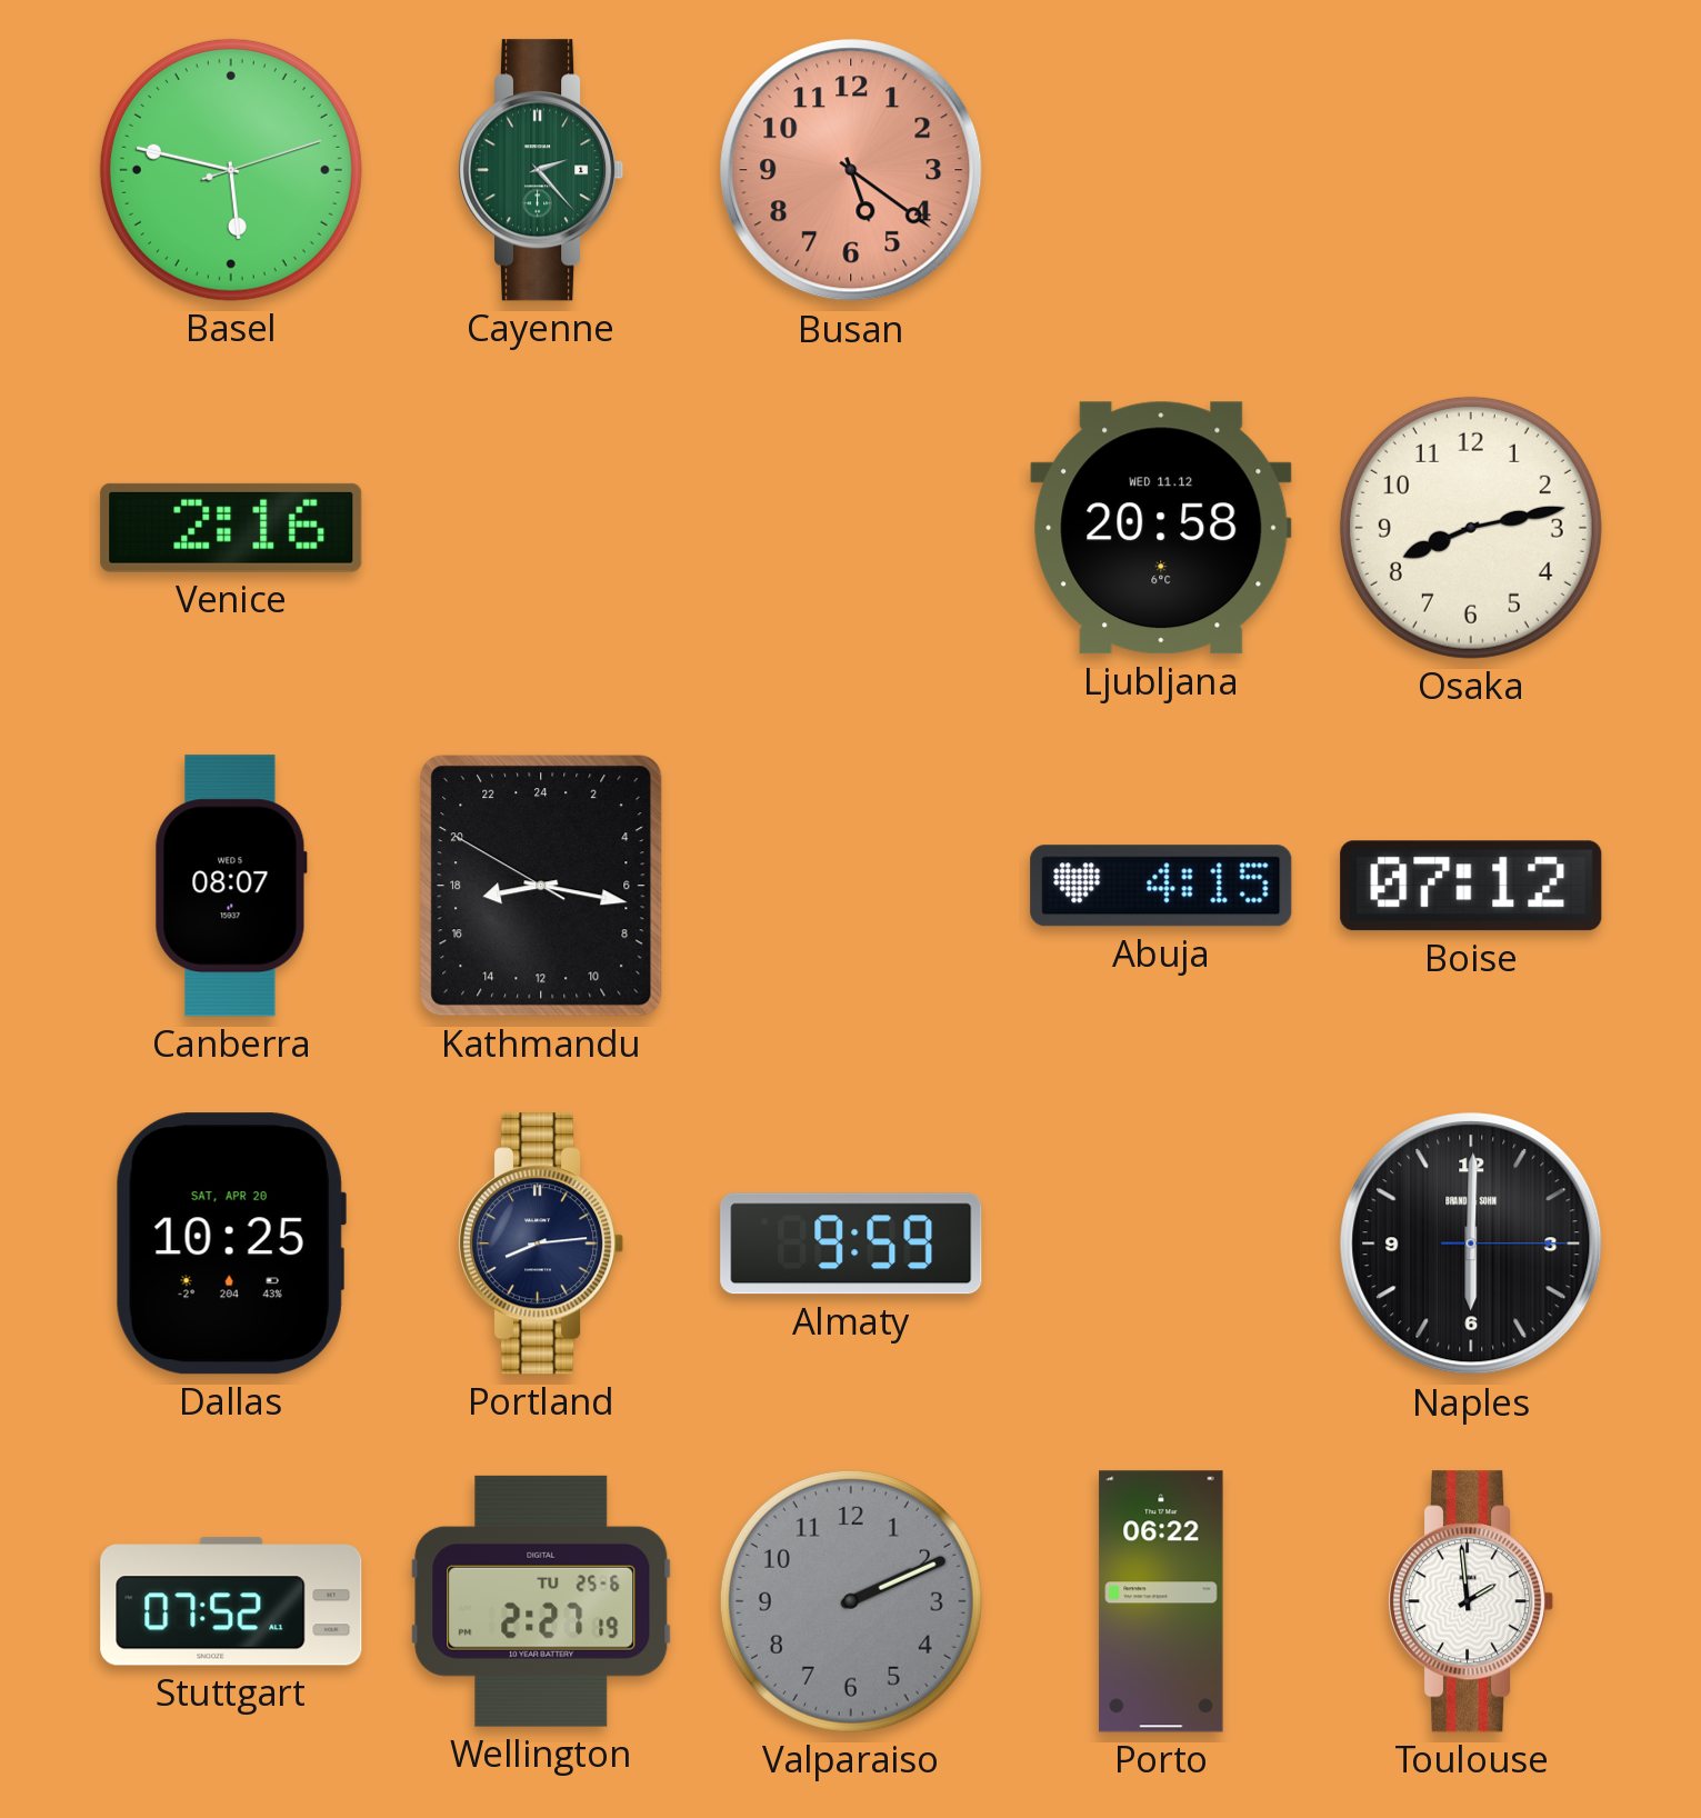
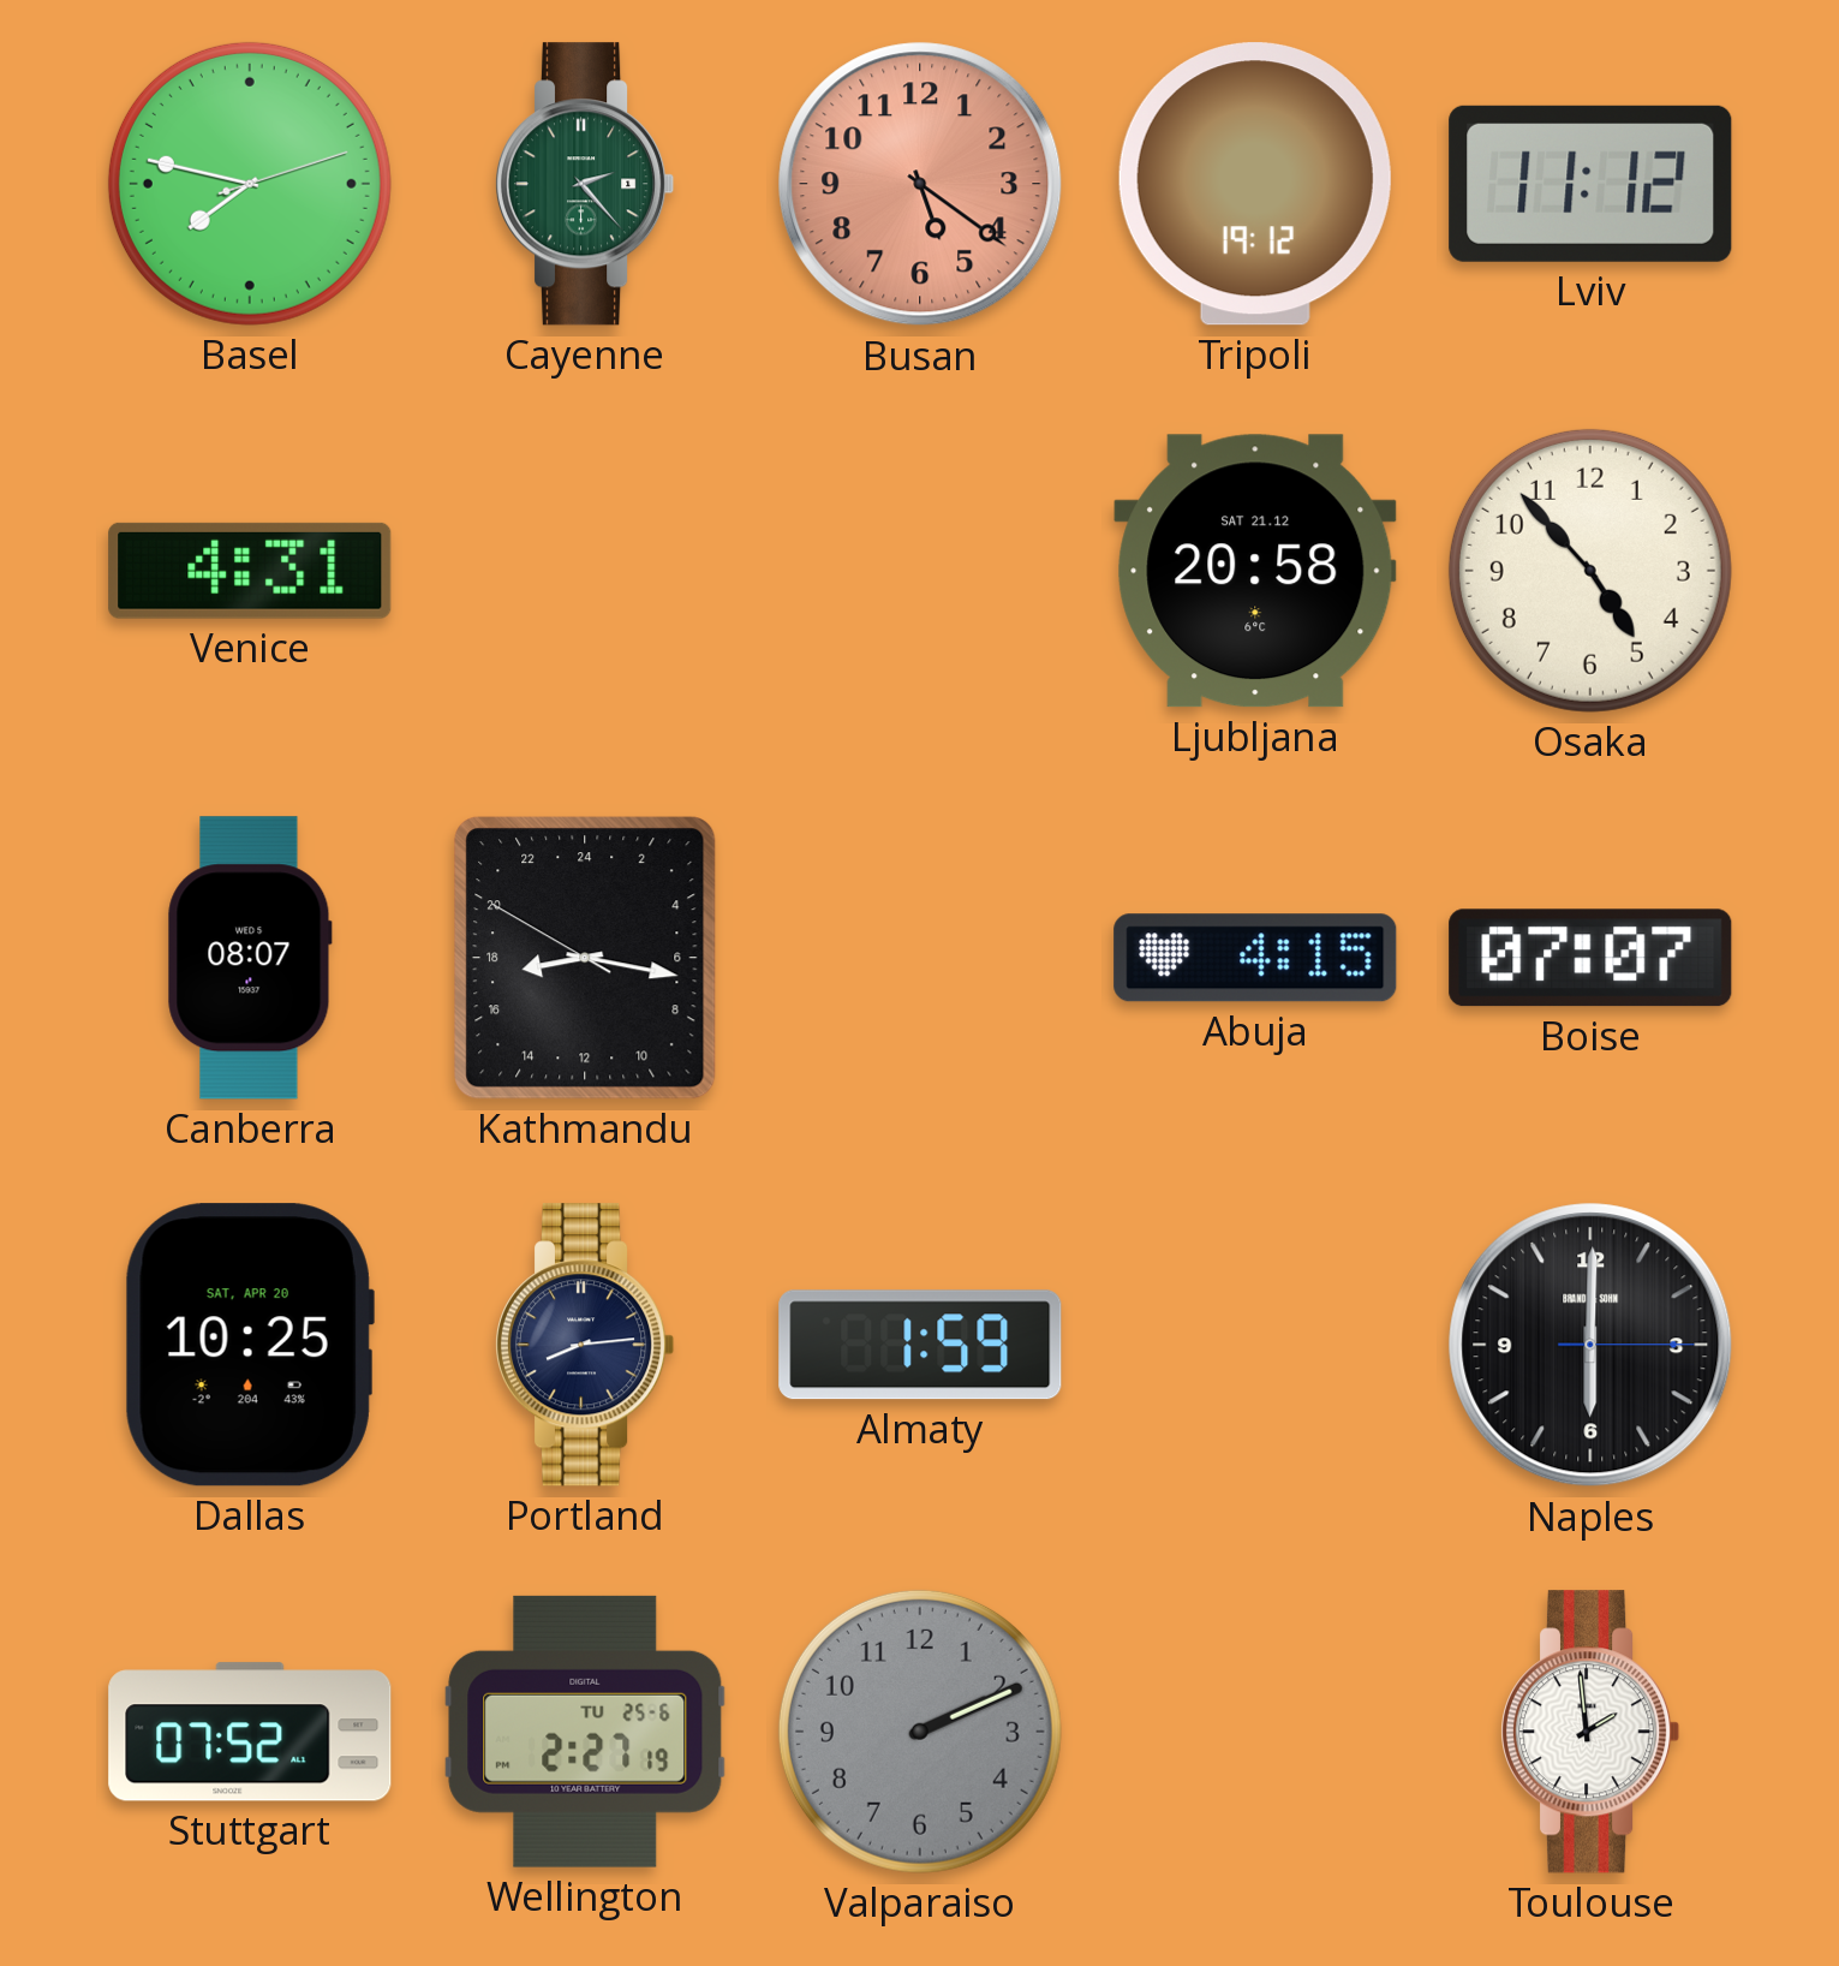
Basel: 5:47 -> 7:47 (250, 184)
Tripoli: none -> 19:12 (1255, 184)
Lviv: none -> 11:12 (1590, 184)
Venice: 2:16 -> 4:31 (250, 571)
Ljubljana date: WED 11.12 -> SAT 21.12 (1255, 571)
Osaka: 8:13 -> 4:53 (1590, 571)
Boise: 07:12 -> 07:07 (1590, 958)
Almaty: 9:59 -> 1:59 (920, 1345)
Porto: 06:22 -> none (1161, 1601)
